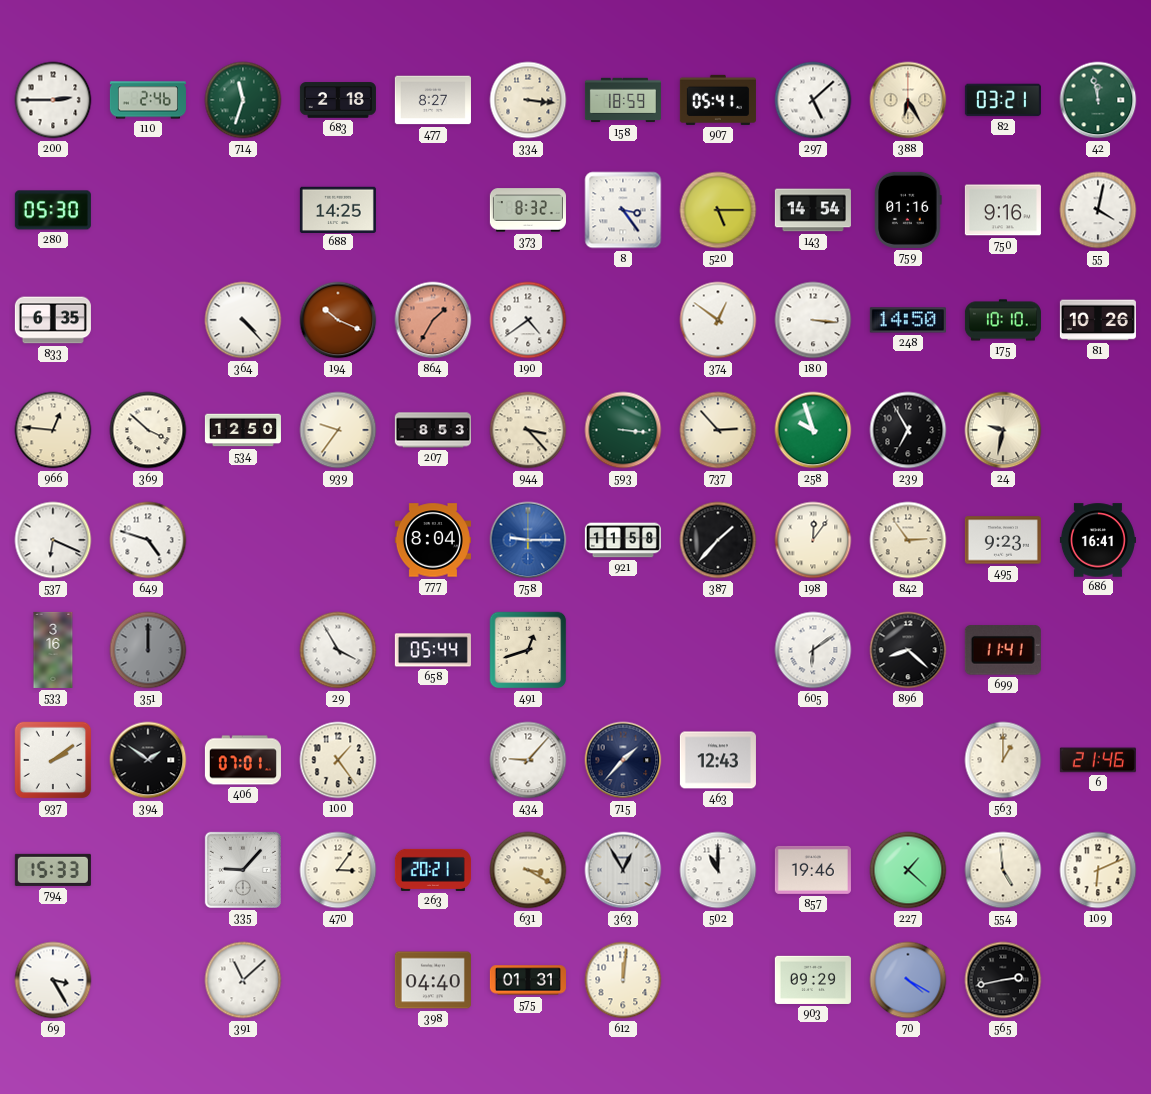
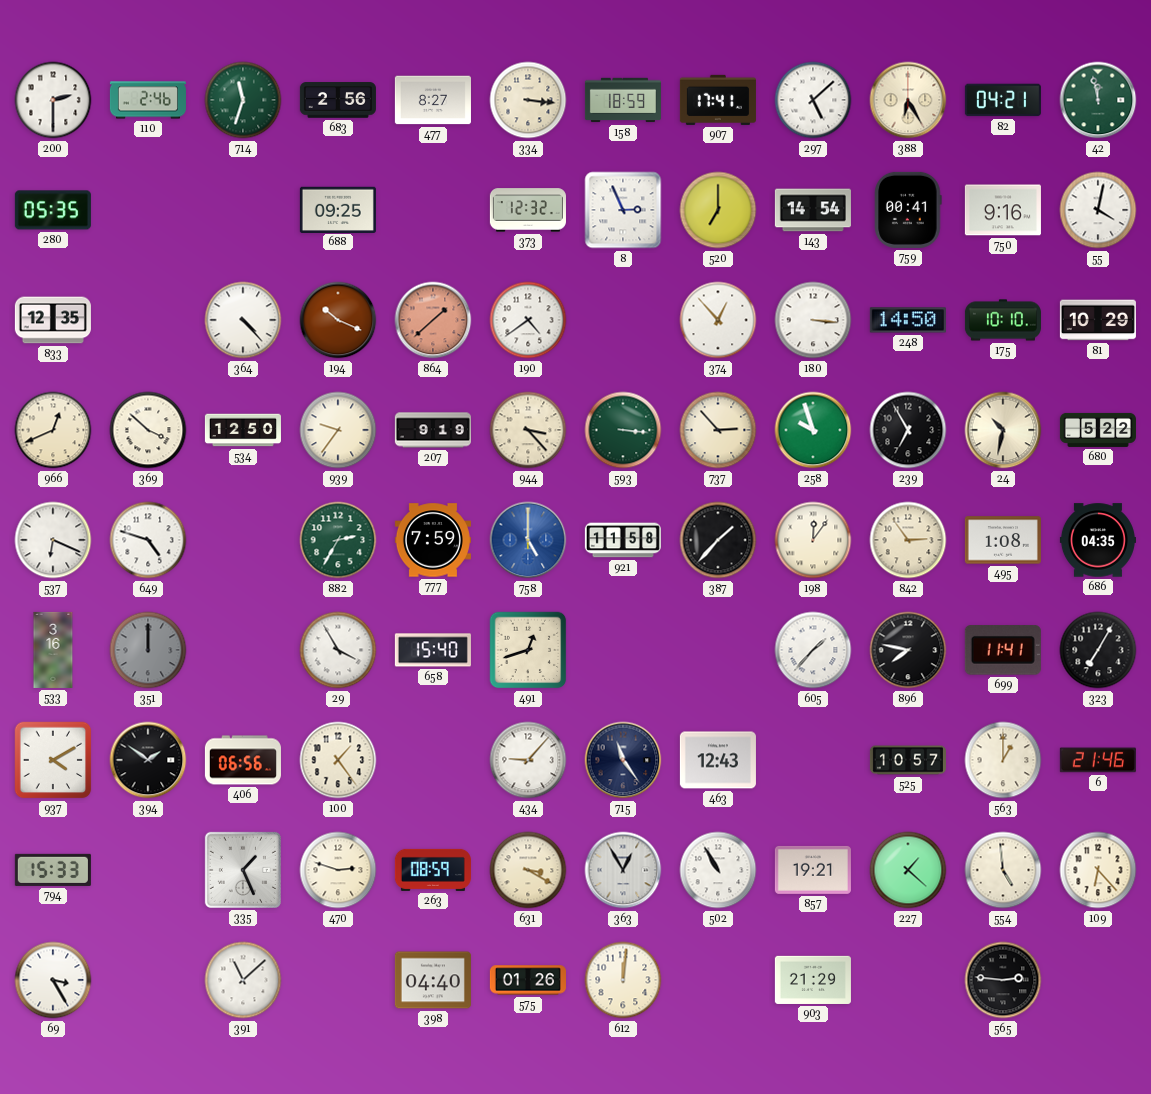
200: 2:45 -> 2:30 (53, 100)
683: 2:18 -> 2:56 (338, 100)
907: 05:41 -> 17:41 (718, 100)
82: 03:21 -> 04:21 (1003, 100)
280: 05:30 -> 05:35 (53, 210)
688: 14:25 -> 09:25 (338, 209)
373: 8:32 -> 12:32 (528, 210)
8: 3:24 -> 2:56 (623, 210)
520: 5:15 -> 7:00 (718, 210)
759: 01:16 -> 00:41 (908, 210)
833: 6:35 -> 12:35 (53, 320)
864: 1:35 -> 1:38 (433, 320)
374: 12:51 -> 12:53 (718, 320)
81: 10:26 -> 10:29 (1098, 320)
966: 12:46 -> 12:41 (53, 430)
207: 8:53 -> 9:19 (433, 430)
24: 9:32 -> 10:32 (1003, 430)
680: none -> 5:22 (1098, 430)
882: none -> 2:35 (338, 540)
777: 8:04 -> 7:59 (433, 540)
758: 9:15 -> 5:00 (528, 540)
495: 9:23 -> 1:08 (1003, 540)
686: 16:41 -> 04:35 (1098, 540)
658: 05:44 -> 15:40 (433, 650)
605: 6:09 -> 1:37 (813, 650)
896: 8:22 -> 7:47 (908, 650)
323: none -> 7:05 (1098, 650)
937: 2:09 -> 4:10 (53, 760)
406: 07:01 -> 06:56 (243, 760)
715: 1:37 -> 11:24 (623, 760)
525: none -> 10:57 (908, 760)
335: 9:07 -> 1:26 (243, 870)
470: 3:06 -> 2:48 (338, 870)
263: 20:21 -> 08:59 (433, 870)
502: 11:00 -> 10:55 (718, 870)
857: 19:46 -> 19:21 (813, 870)
109: 6:11 -> 6:23 (1098, 870)
575: 01:31 -> 01:26 (528, 980)
903: 09:29 -> 21:29 (813, 980)
70: 4:20 -> none (908, 980)
565: 2:43 -> 2:46 (1003, 980)
